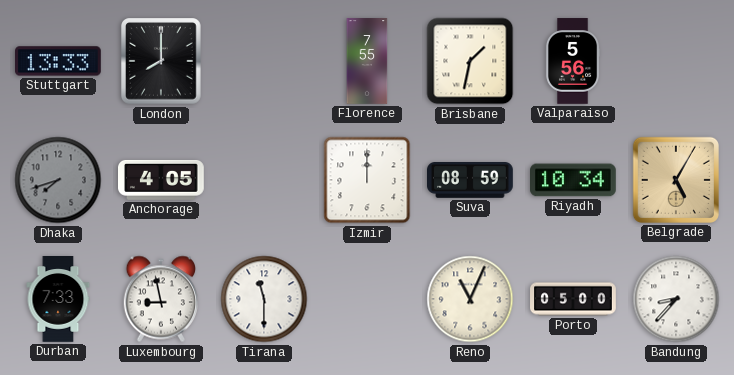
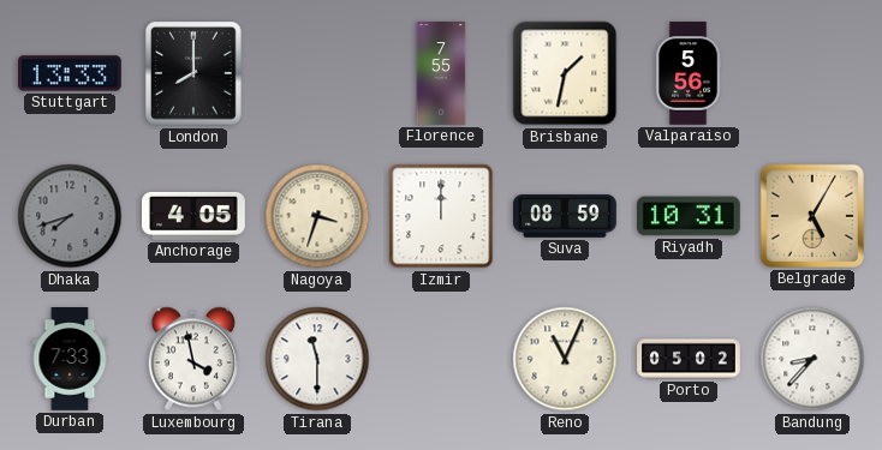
Nagoya: none -> 3:33 (317, 216)
Riyadh: 10:34 -> 10:31 (690, 216)
Luxembourg: 8:58 -> 3:58 (192, 359)
Porto: 05:00 -> 05:02 (689, 359)
